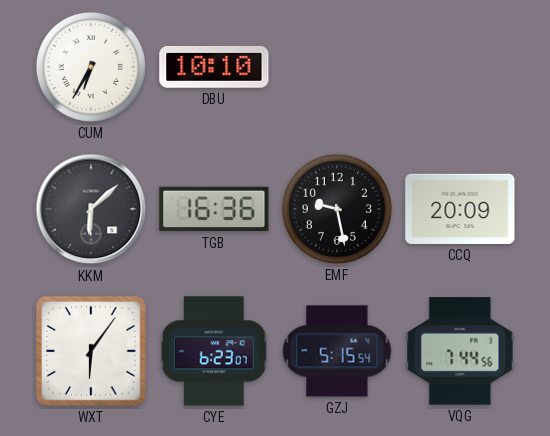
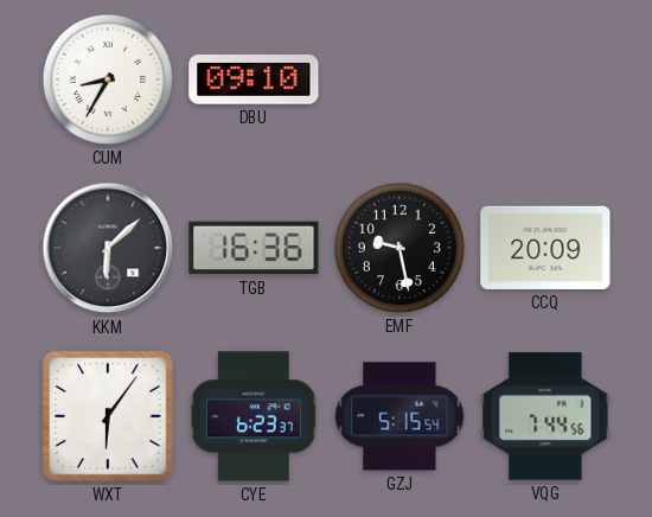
CUM: 6:35 -> 8:35 (108, 79)
DBU: 10:10 -> 09:10 (254, 79)
CYE: 6:23:07 -> 6:23:37 (254, 416)
